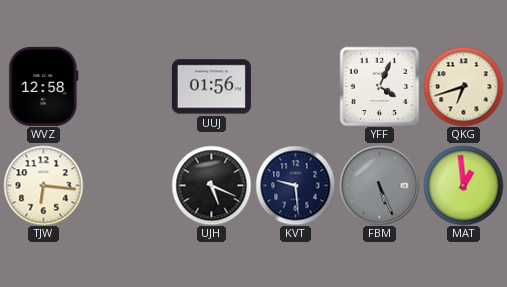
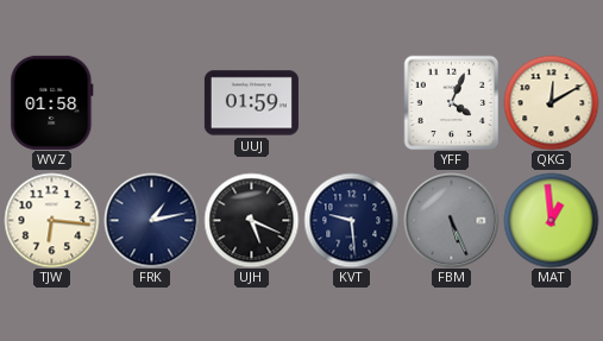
WVZ: 12:58 -> 01:58 (52, 102)
UUJ: 01:56 -> 01:59 (251, 103)
QKG: 6:42 -> 12:10 (551, 102)
FRK: none -> 1:13 (151, 220)
